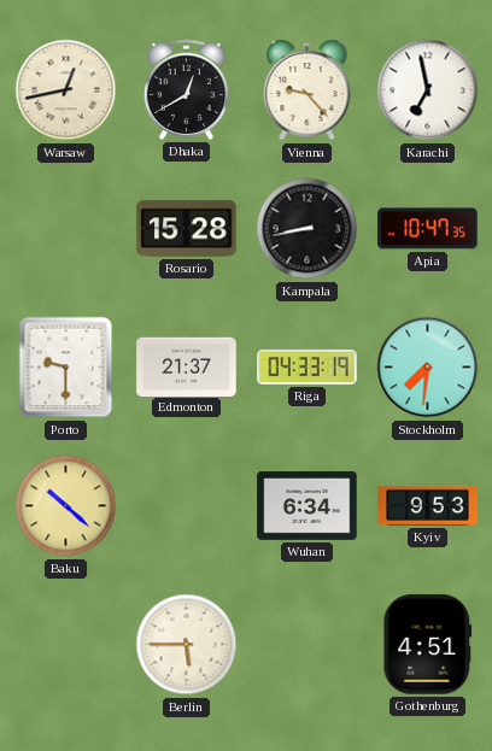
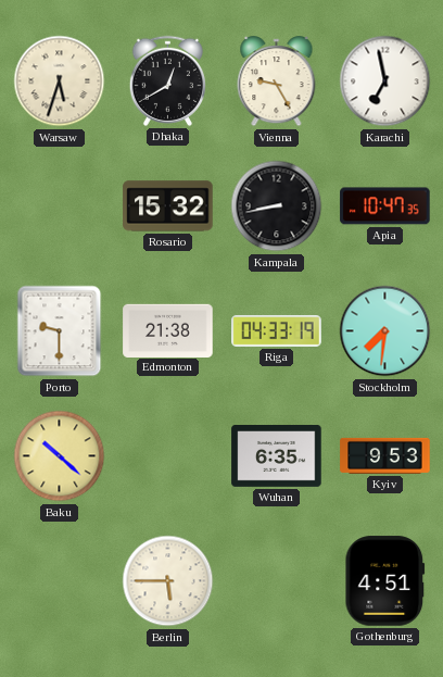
Warsaw: 12:43 -> 5:33 (60, 82)
Vienna: 9:23 -> 9:25 (277, 82)
Rosario: 15:28 -> 15:32 (168, 206)
Edmonton: 21:37 -> 21:38 (168, 330)
Wuhan: 6:34 -> 6:35 (277, 456)
